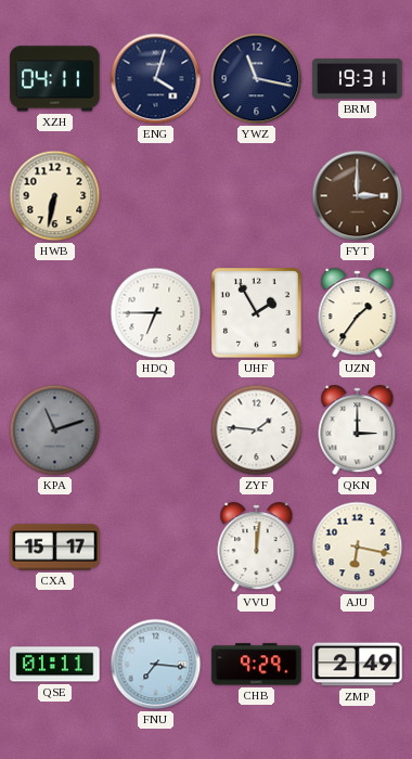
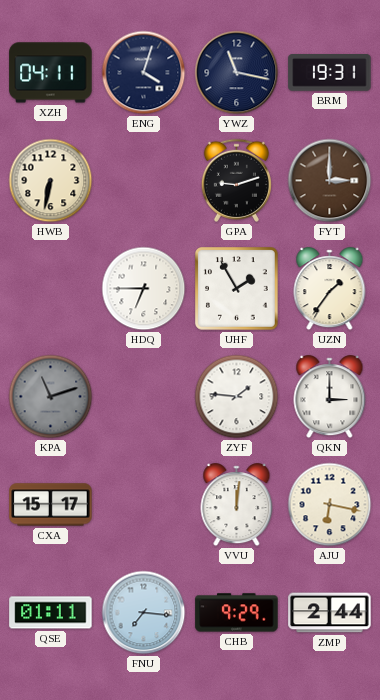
GPA: none -> 9:12 (236, 180)
ZMP: 2:49 -> 2:44 (330, 613)
